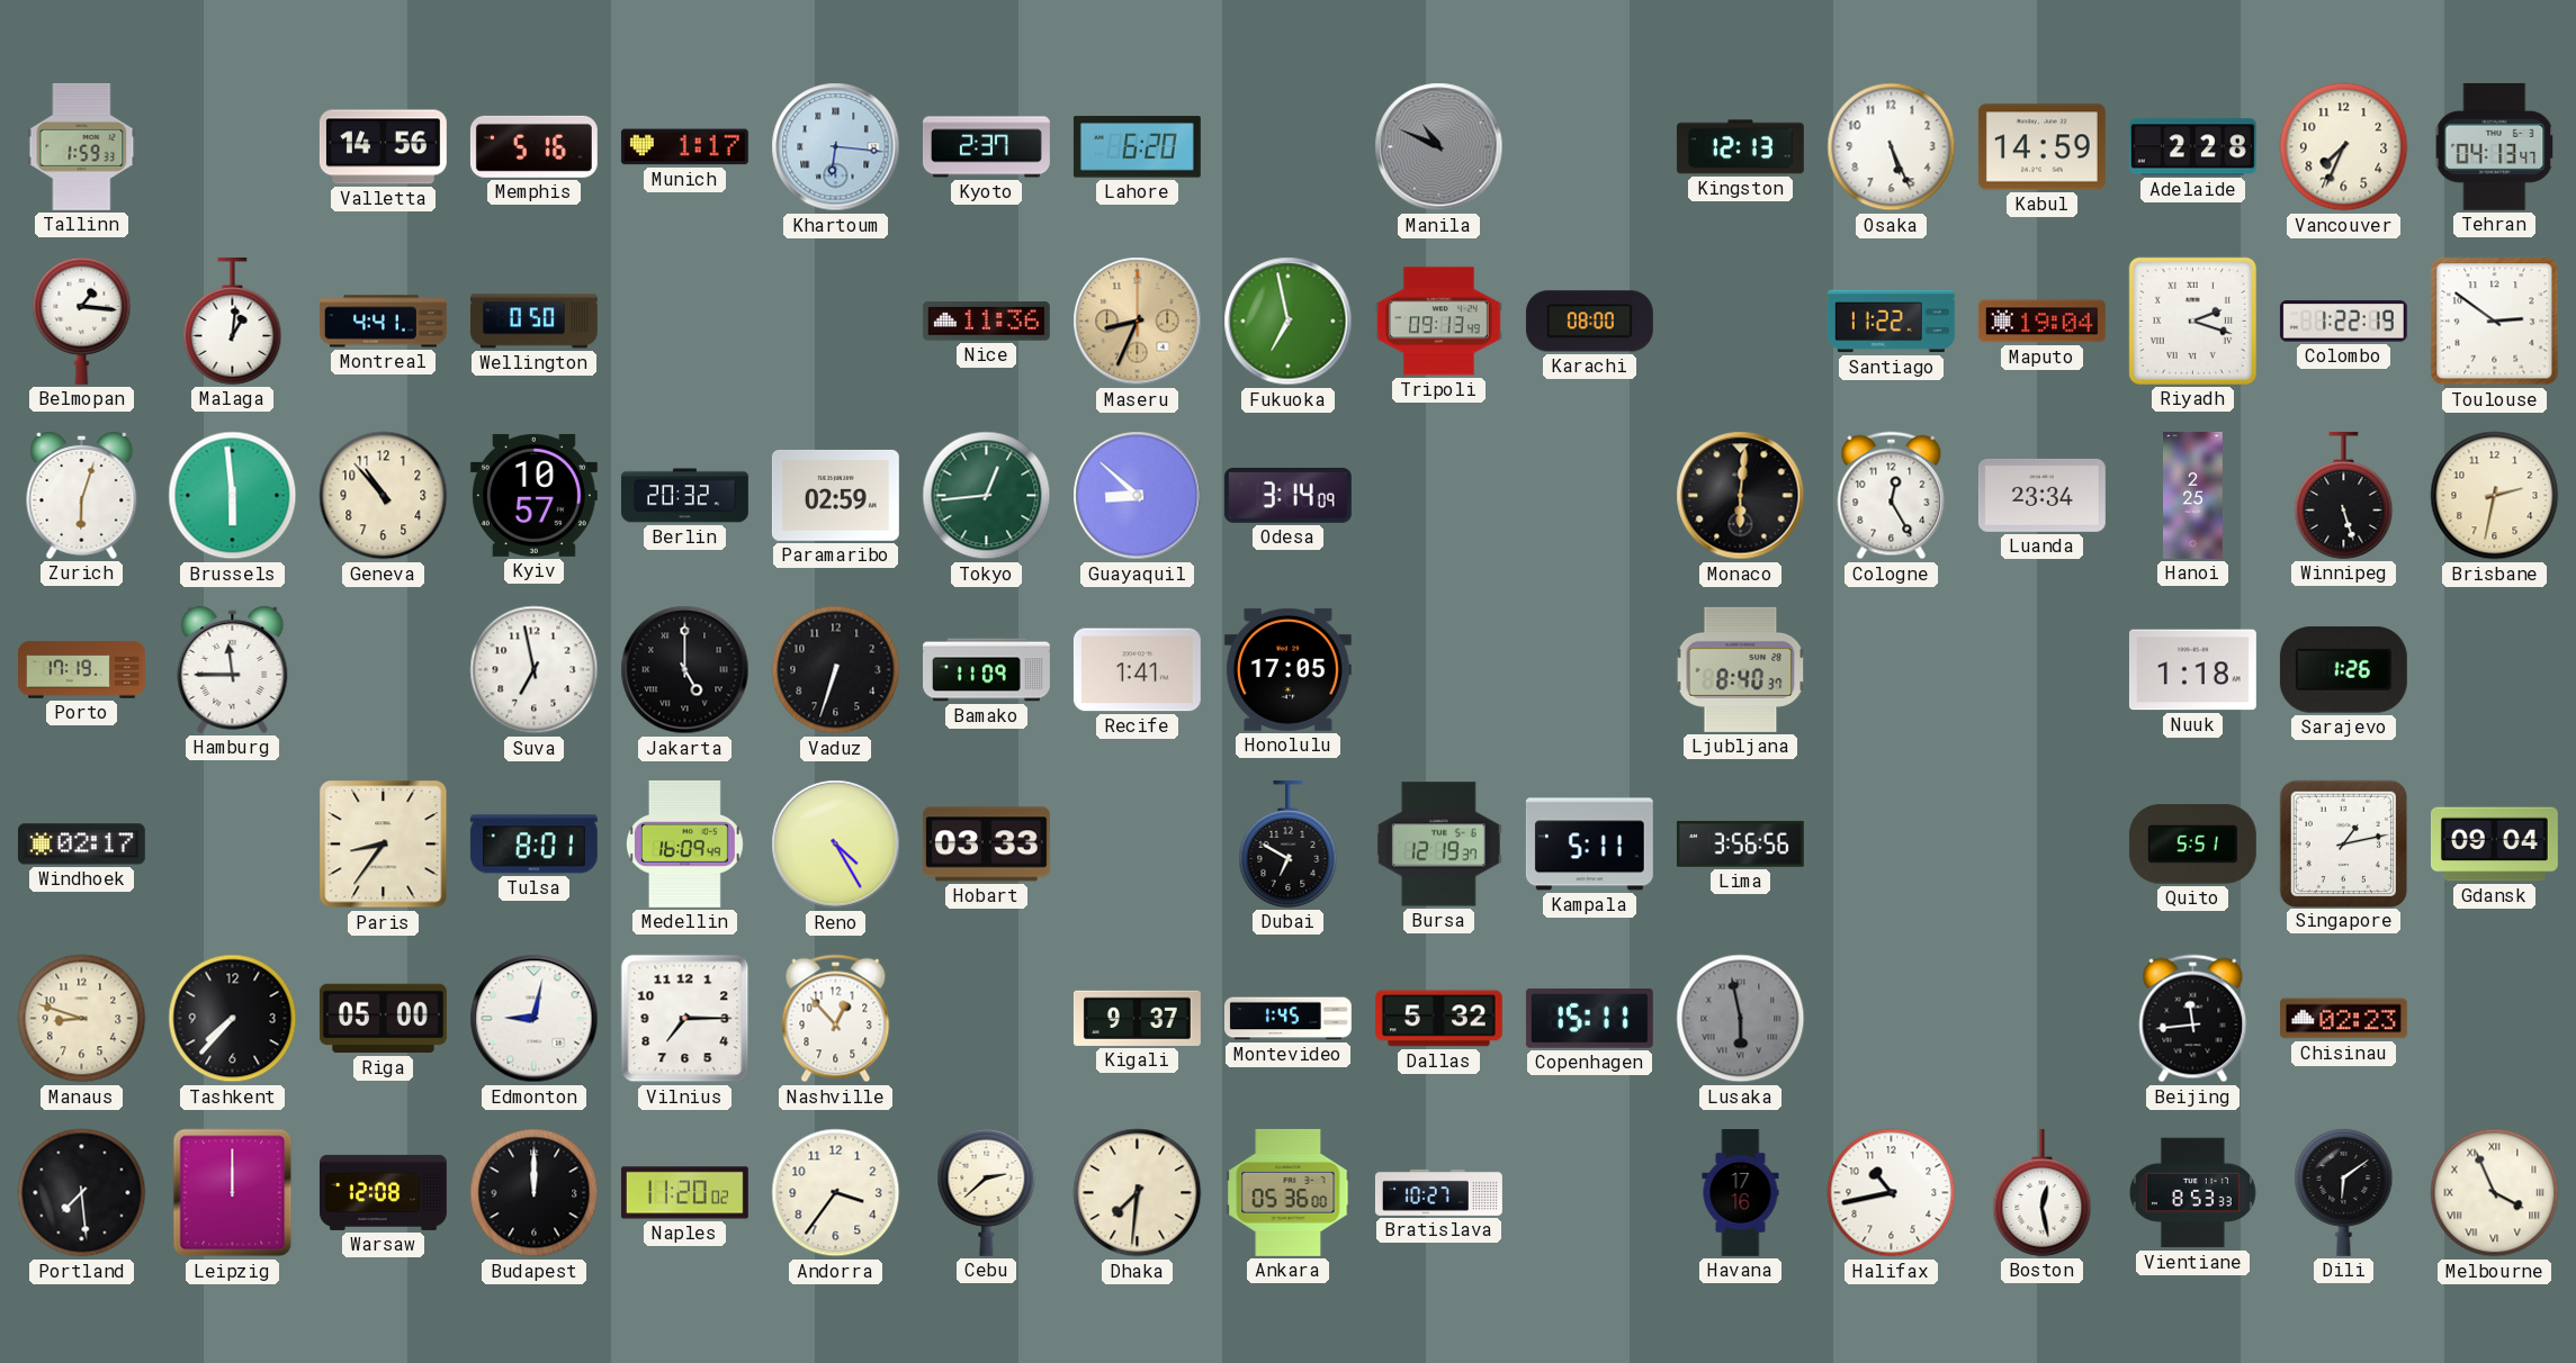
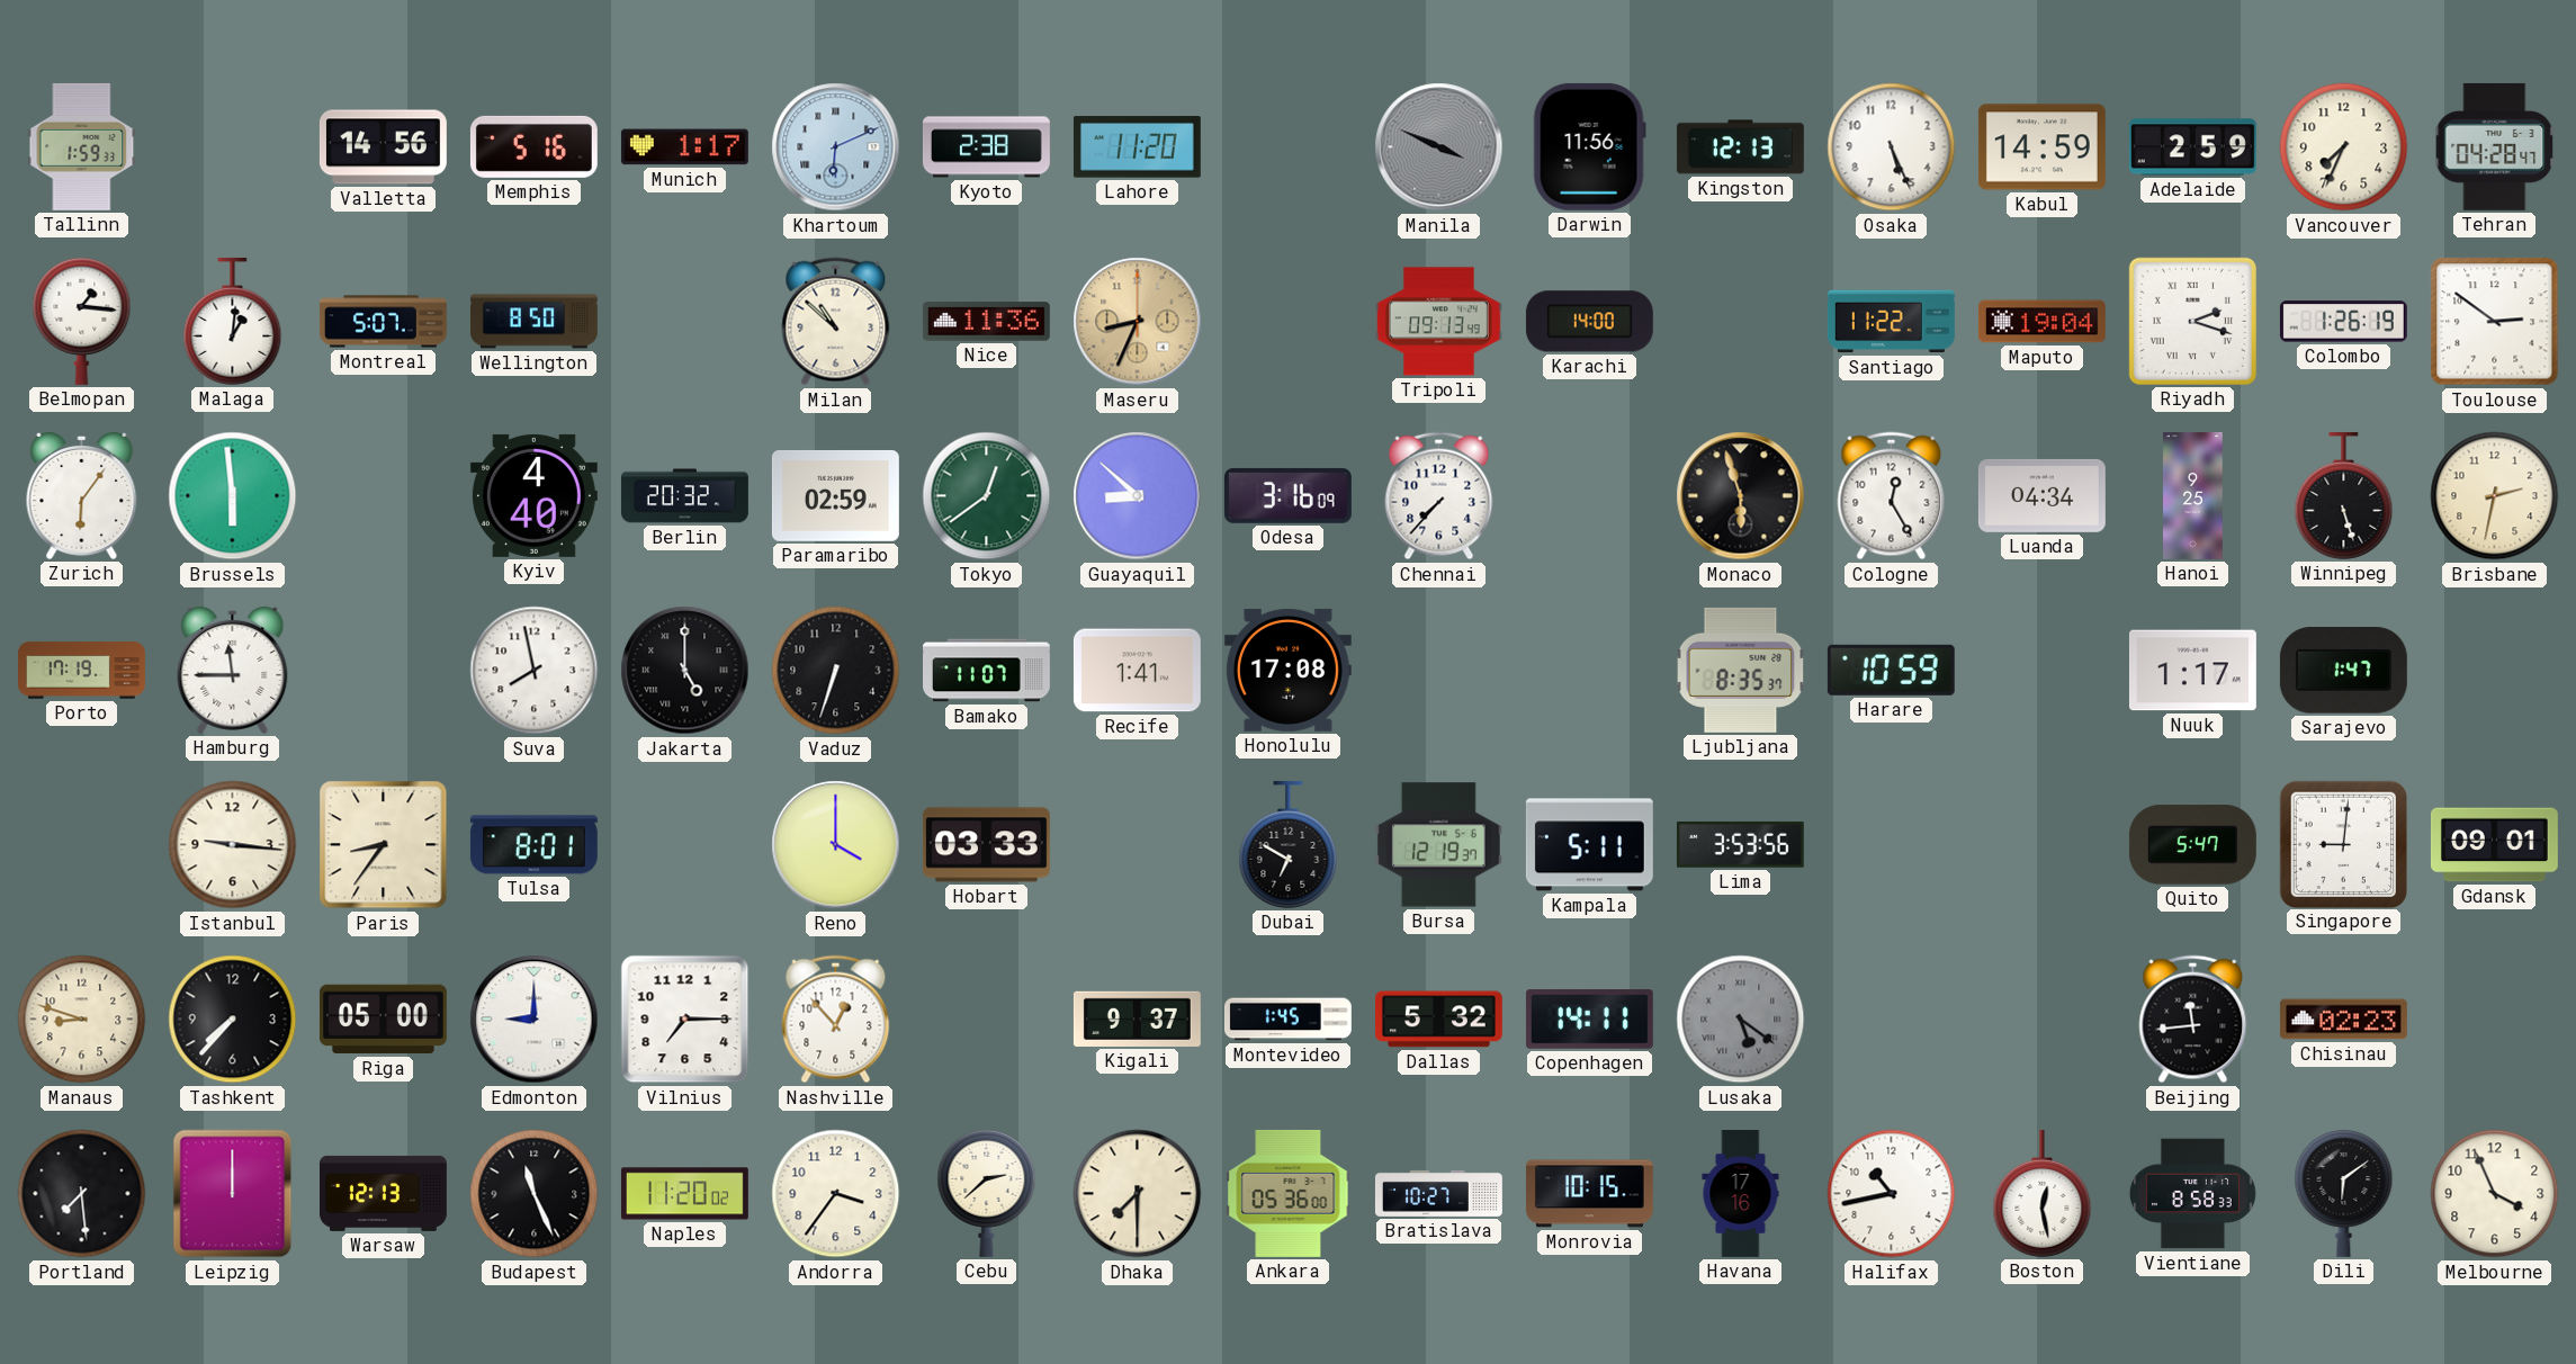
Khartoum: 6:16 -> 6:11 (836, 147)
Kyoto: 2:37 -> 2:38 (986, 147)
Lahore: 6:20 -> 11:20 (1137, 147)
Manila: 10:49 -> 3:49 (1439, 147)
Darwin: none -> 11:56 (1589, 146)
Adelaide: 2:28 -> 2:59 (2192, 147)
Tehran: 04:13 -> 04:28 (2495, 146)
Montreal: 4:41 -> 5:07 (383, 322)
Wellington: 0:50 -> 8:50 (533, 322)
Milan: none -> 10:52 (836, 322)
Fukuoka: 6:58 -> none (1289, 322)
Karachi: 08:00 -> 14:00 (1589, 322)
Colombo: 1:22 -> 1:26 (2343, 322)
Zurich: 6:03 -> 6:06 (82, 495)
Geneva: 10:53 -> none (384, 496)
Kyiv: 10:57 -> 4:40 (533, 495)
Tokyo: 12:44 -> 12:39 (987, 496)
Odesa: 3:14 -> 3:16 (1287, 495)
Chennai: none -> 7:37 (1439, 496)
Monaco: 6:01 -> 5:57 (1741, 496)
Luanda: 23:34 -> 04:34 (2041, 495)
Hanoi: 2:25 -> 9:25 (2193, 496)
Suva: 6:58 -> 7:58 (535, 671)
Bamako: 11:09 -> 11:07 (987, 671)
Honolulu: 17:05 -> 17:08 (1287, 670)
Ljubljana: 8:40 -> 8:35 (1741, 670)
Harare: none -> 10:59 (1891, 670)
Nuuk: 1:18 -> 1:17 (2192, 671)
Sarajevo: 1:26 -> 1:47 (2343, 671)
Windhoek: 02:17 -> none (81, 845)
Istanbul: none -> 9:16 (233, 845)
Medellin: 16:09 -> none (684, 843)
Reno: 4:25 -> 4:00 (836, 845)
Lima: 3:56 -> 3:53 (1740, 845)
Quito: 5:51 -> 5:47 (2192, 845)
Singapore: 1:13 -> 9:01 (2343, 844)
Gdansk: 09:04 -> 09:01 (2494, 845)
Edmonton: 9:02 -> 9:00 (535, 1020)
Copenhagen: 15:11 -> 14:11 (1589, 1020)
Lusaka: 5:58 -> 5:21 (1741, 1020)
Warsaw: 12:08 -> 12:13 (384, 1193)
Budapest: 12:00 -> 11:26 (535, 1194)
Dhaka: 7:31 -> 7:30 (1138, 1194)
Monrovia: none -> 10:15 (1589, 1194)
Vientiane: 8:53 -> 8:58 (2192, 1194)
Melbourne numerals: Roman -> Arabic (2495, 1194)
